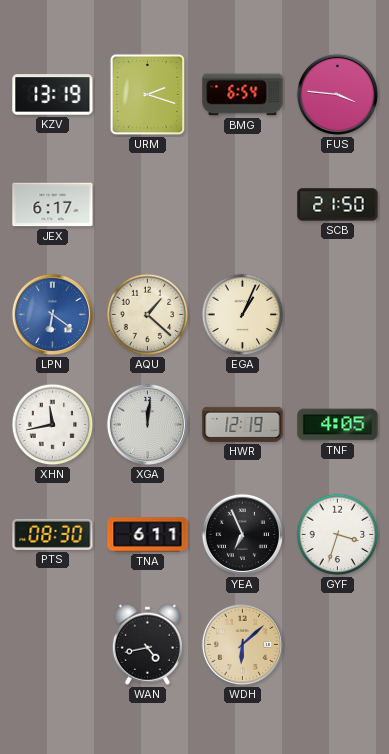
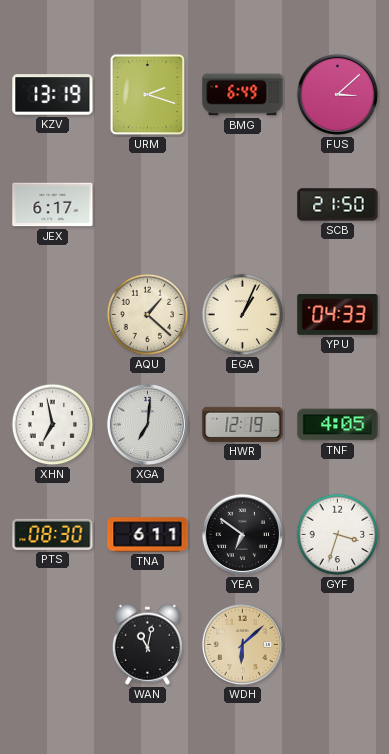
BMG: 6:54 -> 6:49 (243, 95)
FUS: 3:46 -> 3:08 (337, 94)
LPN: 6:21 -> none (52, 314)
YPU: none -> 04:33 (338, 315)
XHN: 11:43 -> 6:58 (53, 425)
XGA: 12:01 -> 7:01 (147, 424)
YEA: 6:56 -> 6:51 (242, 534)
WAN: 4:43 -> 11:02 (147, 644)
